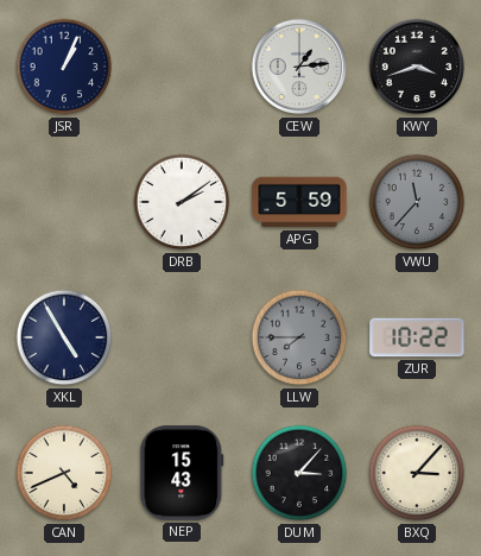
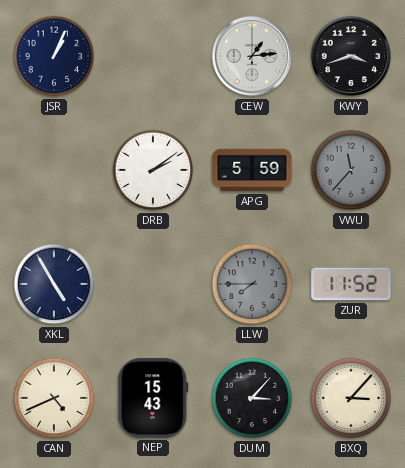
ZUR: 10:22 -> 11:52 (351, 284)
